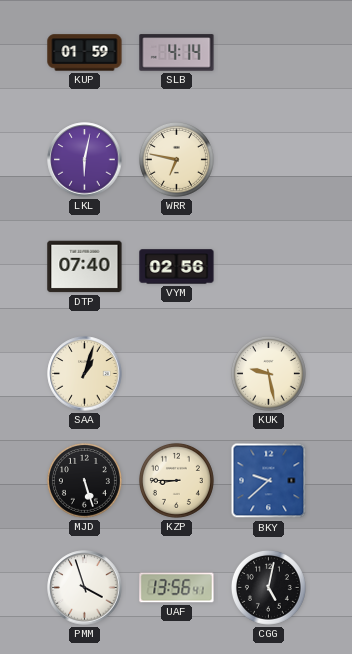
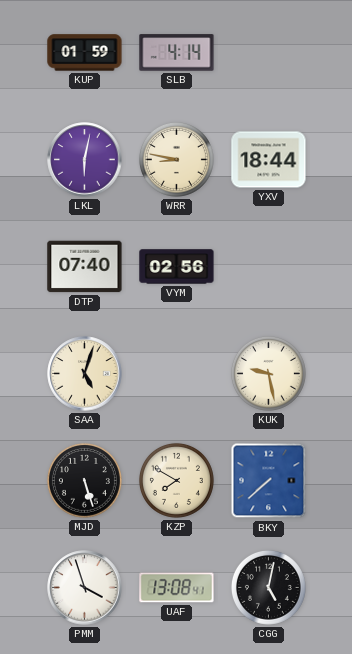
WRR: 6:47 -> 8:47 (176, 159)
YXV: none -> 18:44 (269, 160)
SAA: 1:03 -> 5:03 (85, 374)
KZP: 8:45 -> 7:50 (176, 480)
BKY: 9:38 -> 7:38 (269, 481)
UAF: 13:56 -> 13:08 (177, 588)
